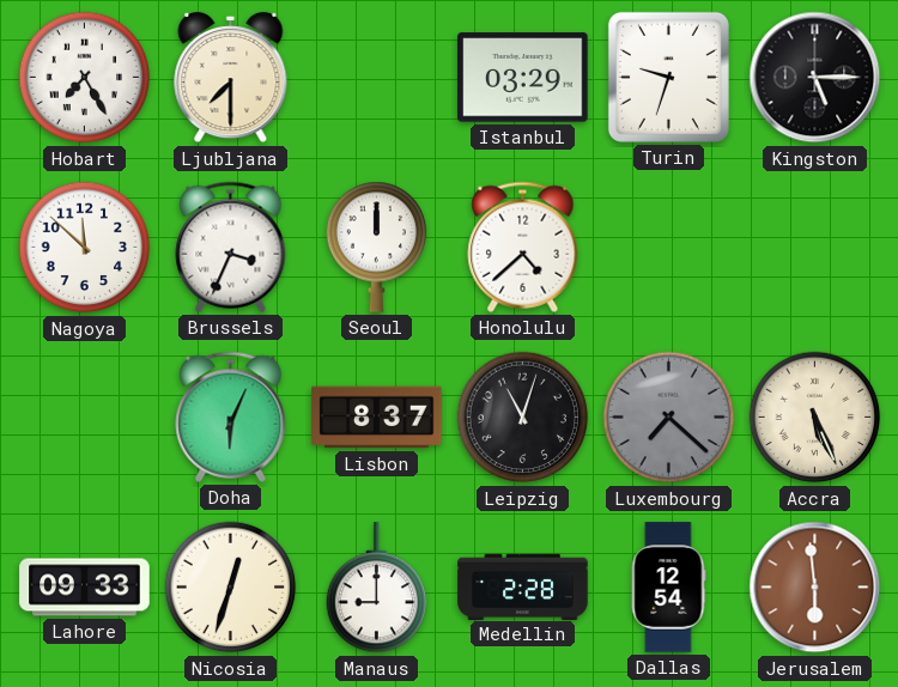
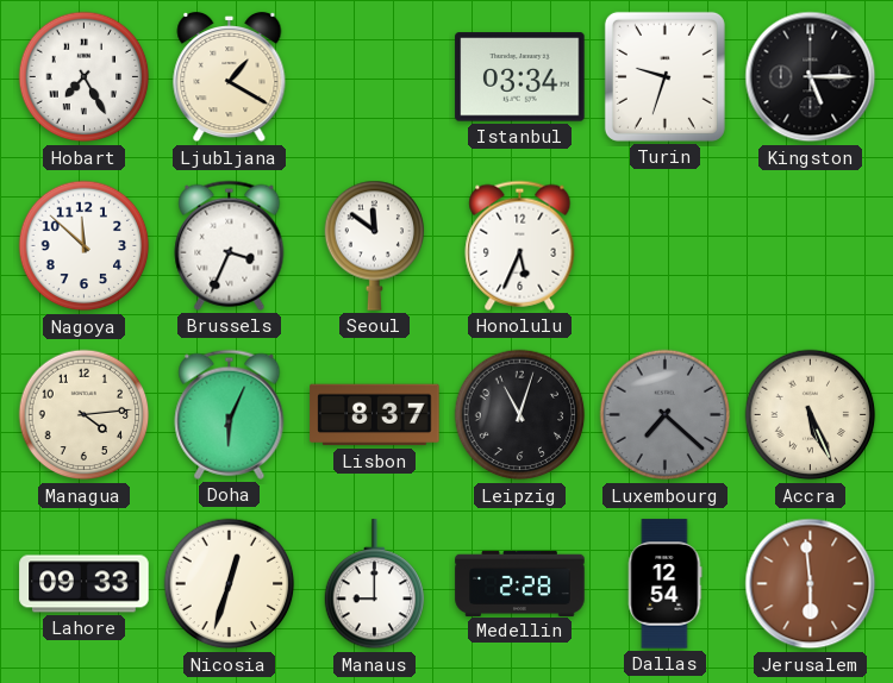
Ljubljana: 7:30 -> 1:20 (230, 77)
Istanbul: 03:29 -> 03:34 (520, 77)
Seoul: 12:00 -> 11:51 (375, 245)
Honolulu: 4:38 -> 5:34 (520, 245)
Managua: none -> 4:14 (85, 415)
